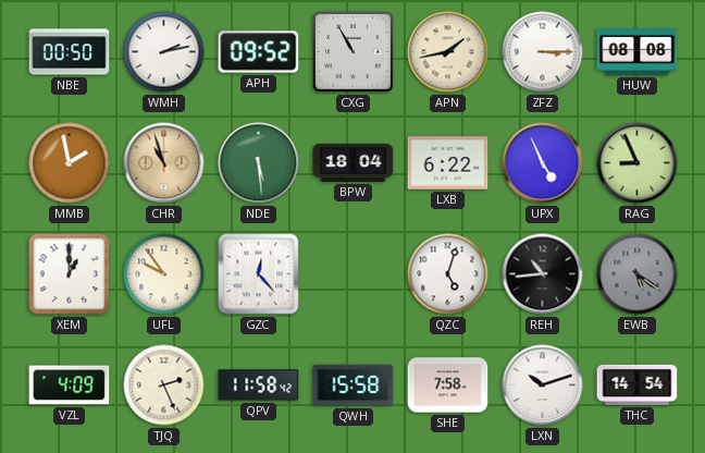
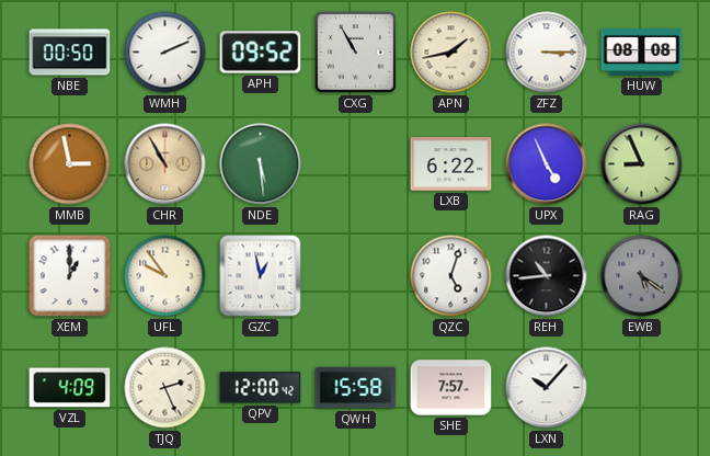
WMH: 2:13 -> 2:11 (165, 53)
MMB: 1:58 -> 2:58 (70, 164)
CHR: 10:57 -> 10:55 (165, 164)
BPW: 18:04 -> none (354, 162)
GZC: 12:23 -> 12:58 (261, 276)
QPV: 11:58 -> 12:00 (261, 388)
SHE: 7:58 -> 7:57 (451, 388)
LXN: 10:12 -> 10:07 (547, 388)
THC: 14:54 -> none (638, 384)
